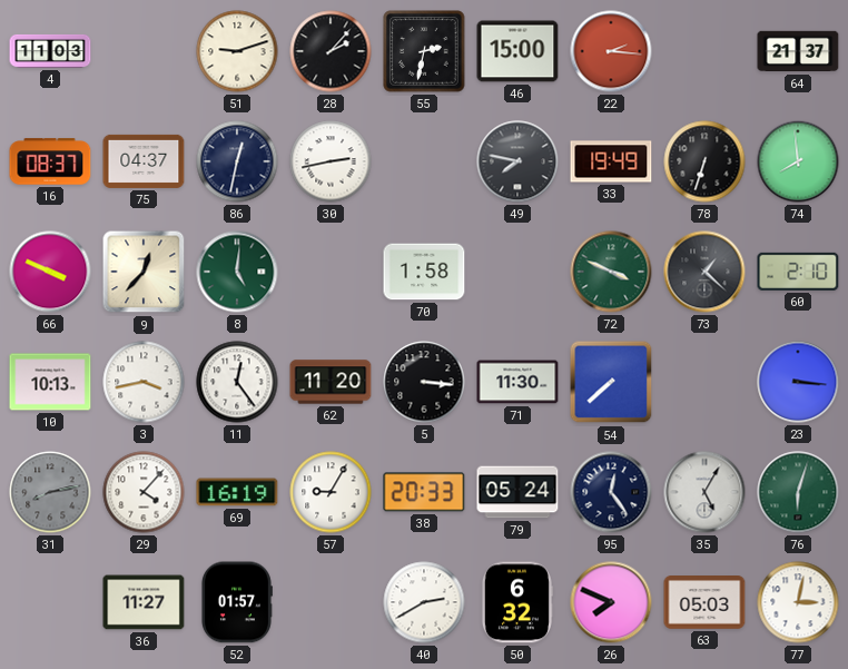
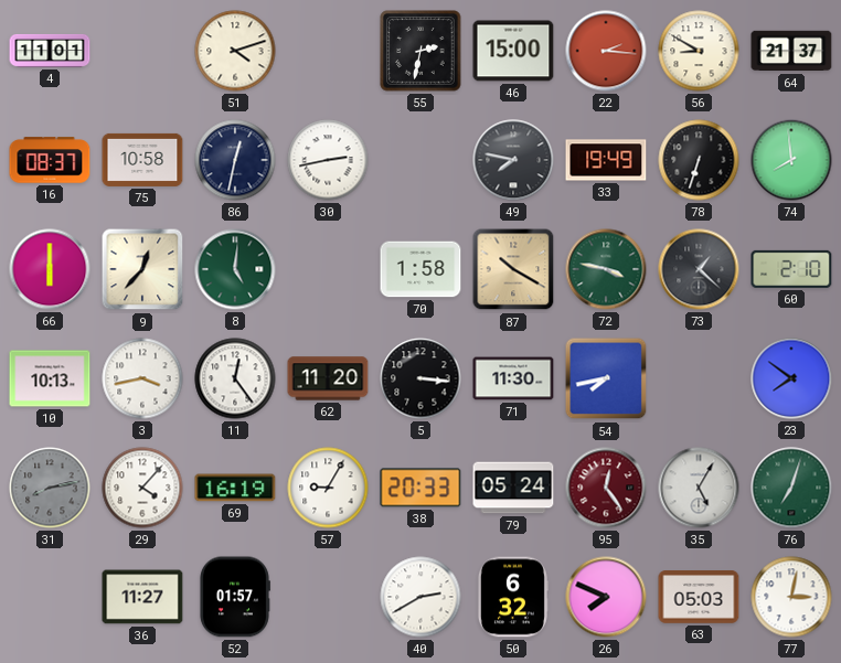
4: 11:03 -> 11:01 (50, 51)
51: 9:12 -> 4:12 (235, 51)
28: 2:07 -> none (331, 51)
56: none -> 8:50 (699, 51)
75: 04:37 -> 10:58 (142, 160)
66: 3:49 -> 6:00 (50, 269)
87: none -> 10:20 (513, 269)
72: 3:49 -> 3:47 (606, 269)
54: 7:38 -> 7:43 (606, 378)
23: 3:16 -> 7:51 (791, 378)
95 dial: navy -> burgundy (606, 488)
76: 6:03 -> 7:03 (791, 488)
